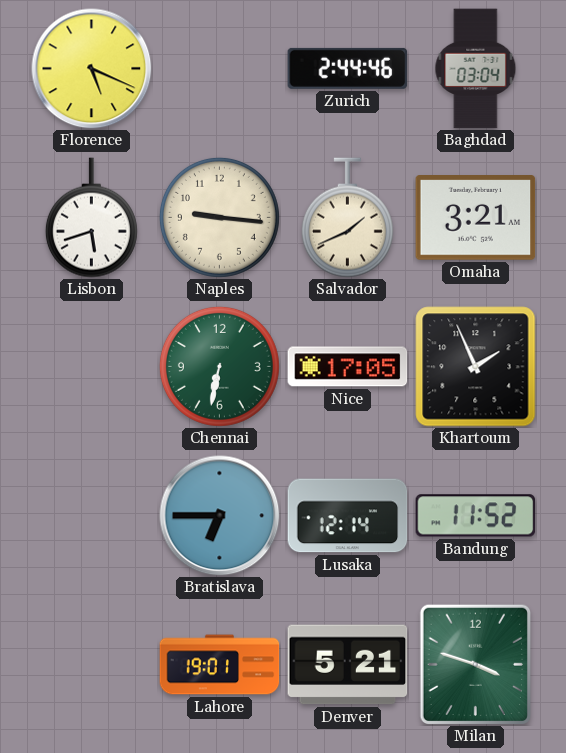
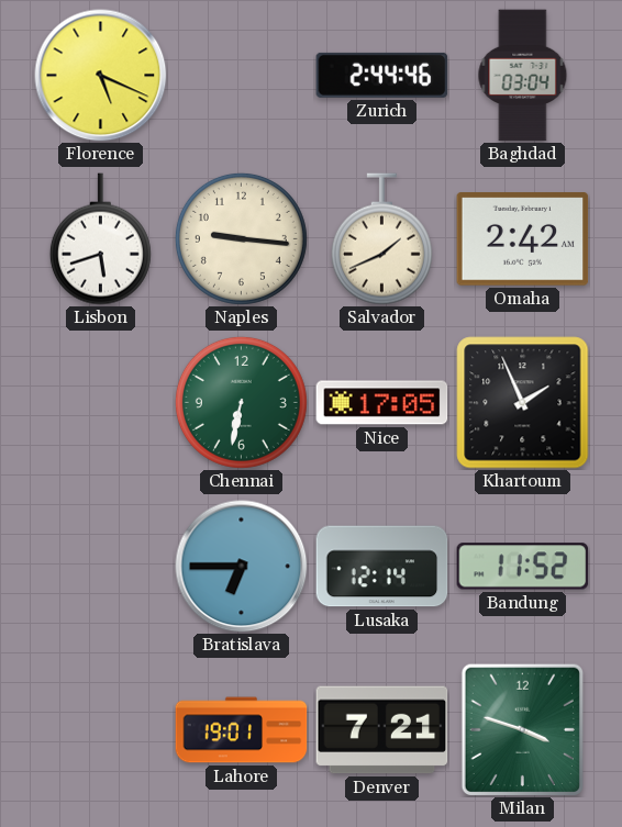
Omaha: 3:21 -> 2:42 (523, 239)
Denver: 5:21 -> 7:21 (382, 730)
